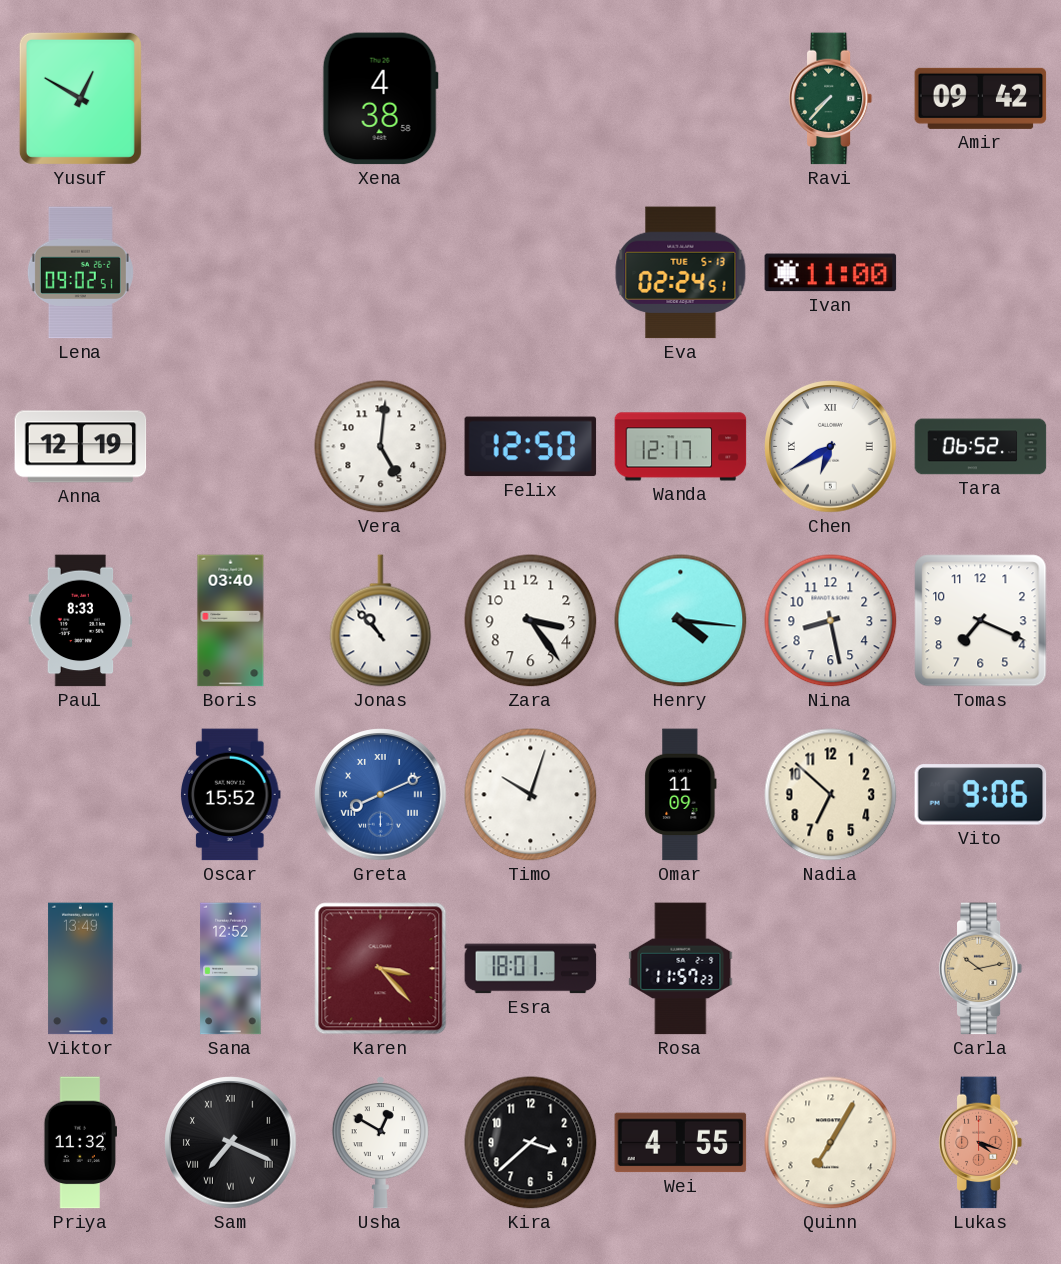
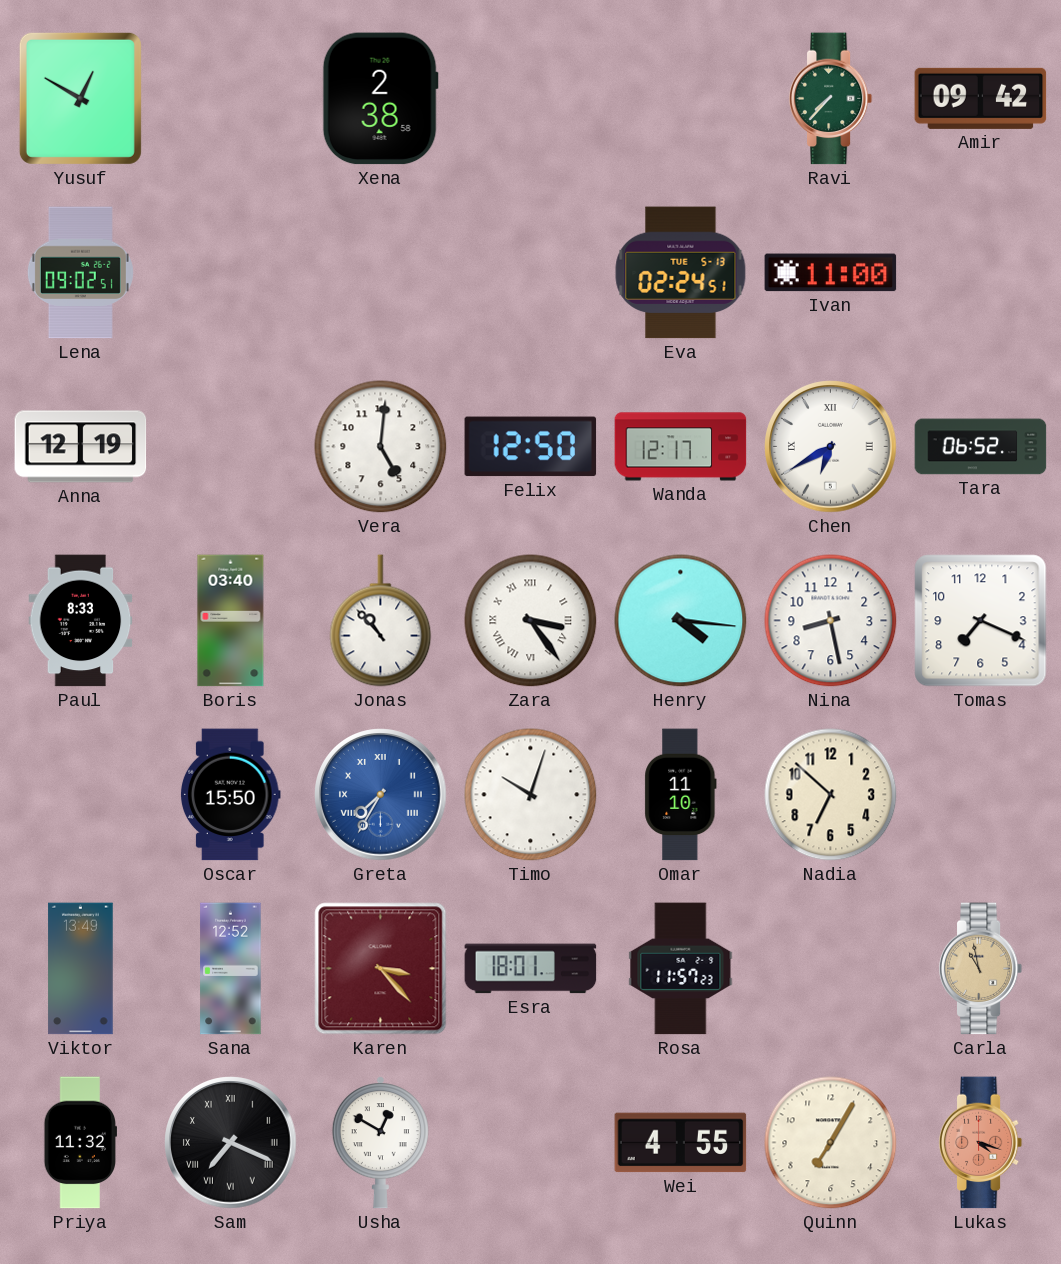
Xena: 4:38 -> 2:38 (380, 99)
Zara numerals: Arabic -> Roman (531, 621)
Oscar: 15:52 -> 15:50 (230, 795)
Greta: 8:11 -> 7:35 (381, 795)
Omar: 11:09 -> 11:10 (681, 795)
Vito: 9:06 -> none (981, 795)
Carla: 10:13 -> 10:58 (981, 969)
Kira: 3:38 -> none (531, 1143)
